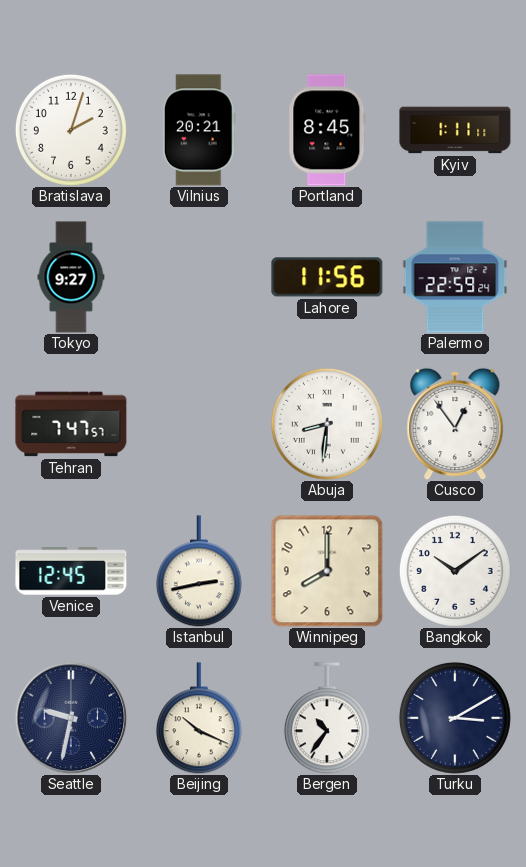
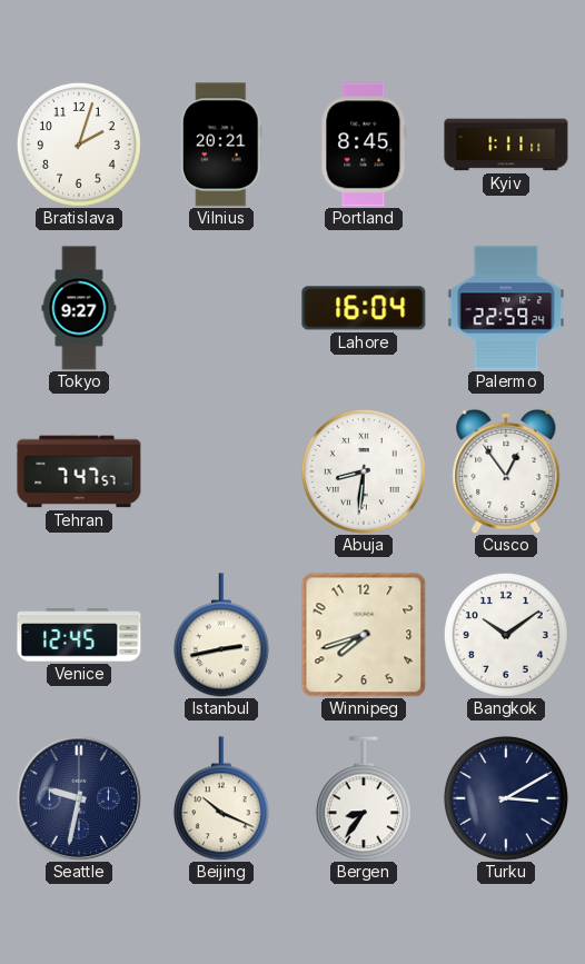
Lahore: 11:56 -> 16:04 (364, 308)
Winnipeg: 8:00 -> 7:42 (364, 635)
Bergen: 10:36 -> 8:36 (364, 798)
